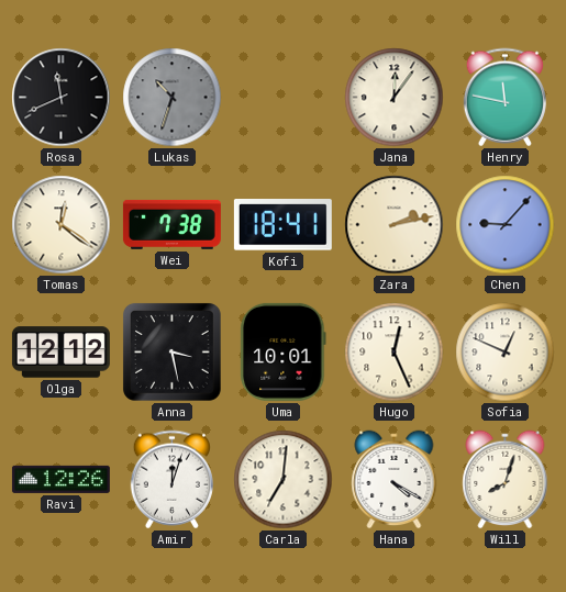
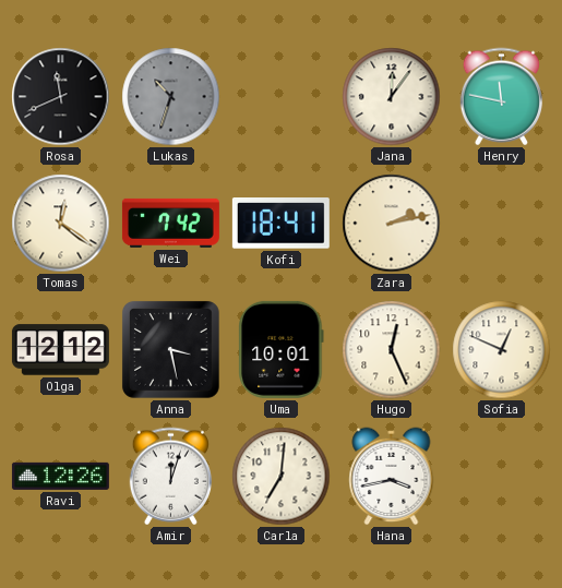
Wei: 7:38 -> 7:42 (170, 223)
Chen: 9:07 -> none (506, 225)
Hana: 4:20 -> 3:43 (392, 477)
Will: 8:03 -> none (506, 480)
